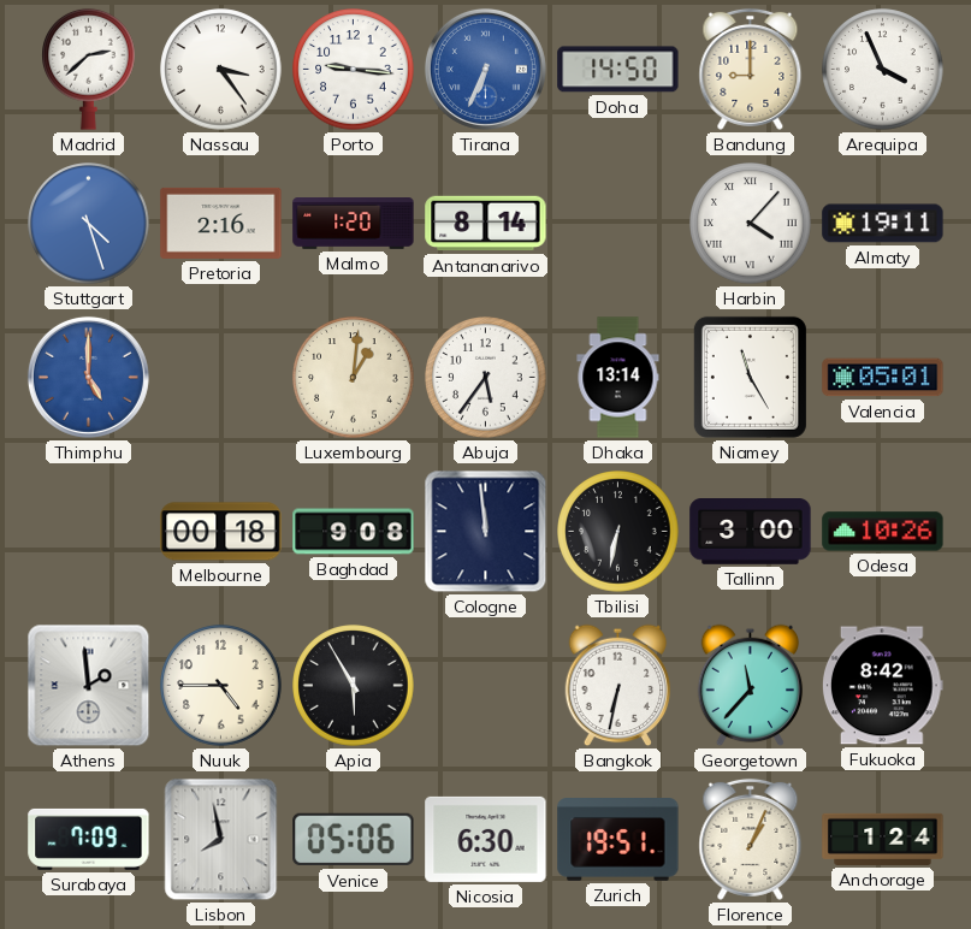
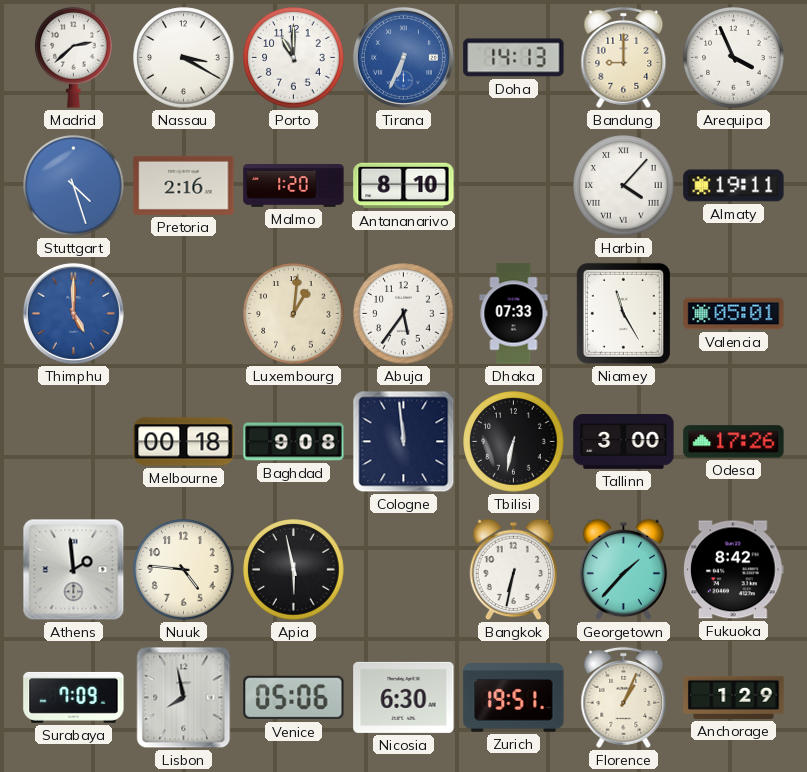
Nassau: 3:24 -> 3:20 (184, 58)
Porto: 9:16 -> 11:00 (294, 58)
Doha: 14:50 -> 14:13 (514, 58)
Antananarivo: 8:14 -> 8:10 (404, 186)
Dhaka: 13:14 -> 07:33 (514, 314)
Odesa: 10:26 -> 17:26 (734, 442)
Nuuk: 4:45 -> 4:46 (184, 570)
Apia: 5:55 -> 5:58 (294, 570)
Georgetown: 11:37 -> 1:37 (624, 570)
Anchorage: 1:24 -> 1:29 (734, 697)
